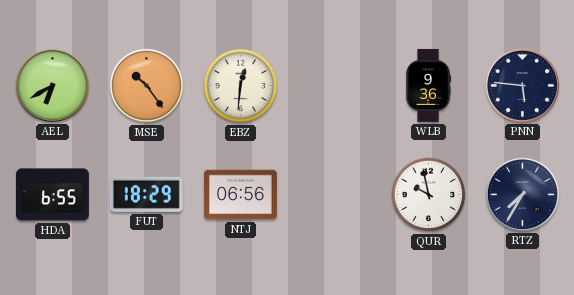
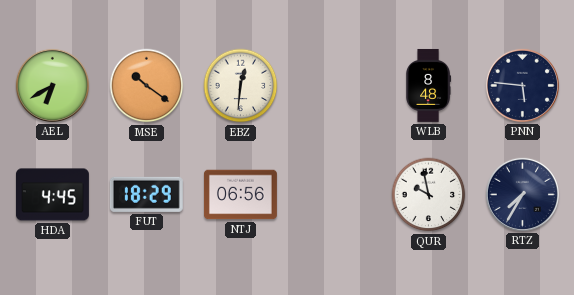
MSE: 10:24 -> 10:21 (147, 86)
WLB: 9:36 -> 8:48 (429, 85)
HDA: 6:55 -> 4:45 (52, 195)
